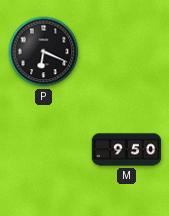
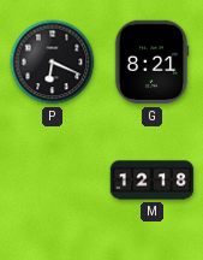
G: none -> 8:21 (151, 63)
M: 9:50 -> 12:18 (153, 181)
